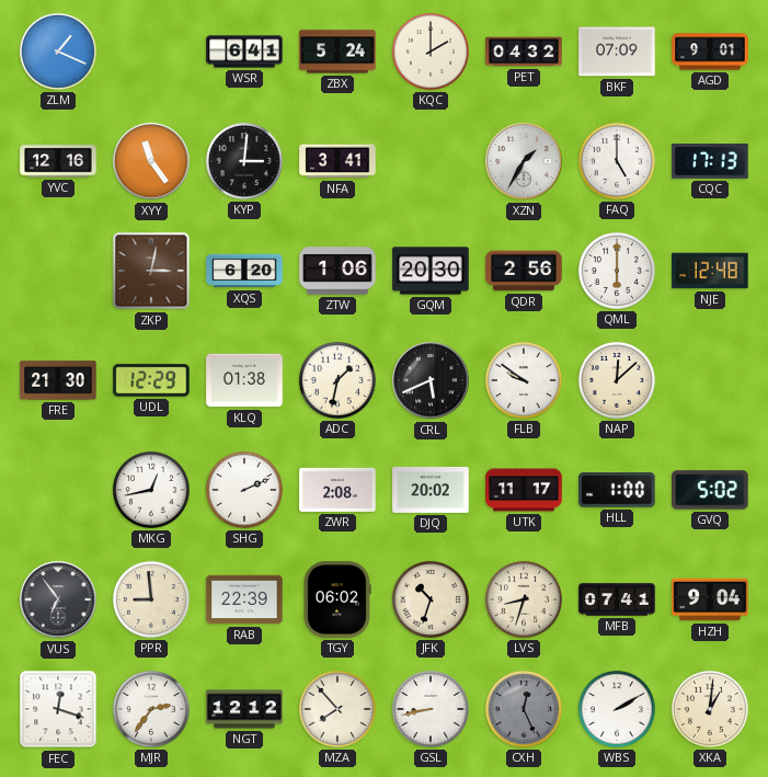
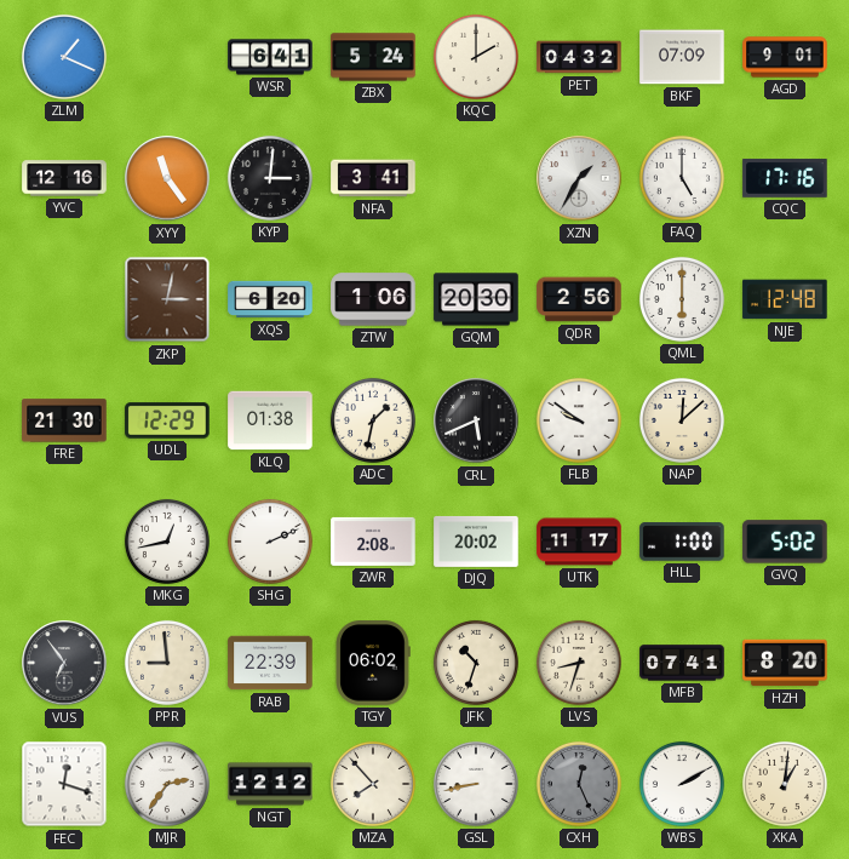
CQC: 17:13 -> 17:16 (785, 178)
HZH: 9:04 -> 8:20 (785, 663)
